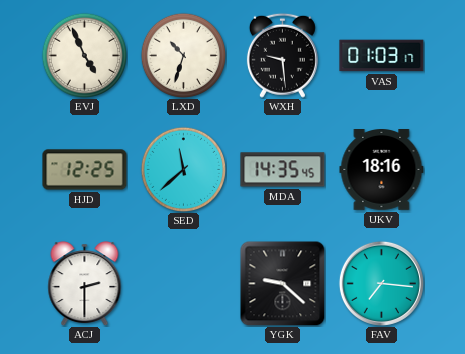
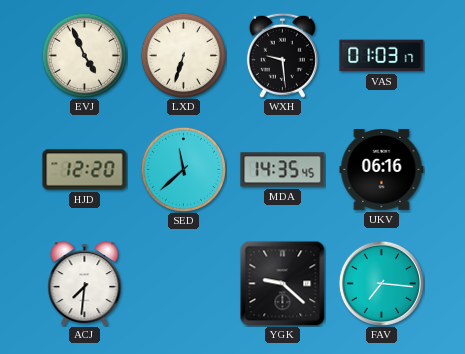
LXD: 10:33 -> 6:33 (183, 55)
HJD: 12:25 -> 12:20 (85, 170)
UKV: 18:16 -> 06:16 (382, 170)
ACJ: 2:30 -> 7:31 (85, 284)
